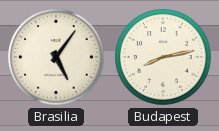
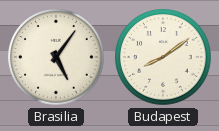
Budapest: 8:13 -> 8:09 (163, 57)
